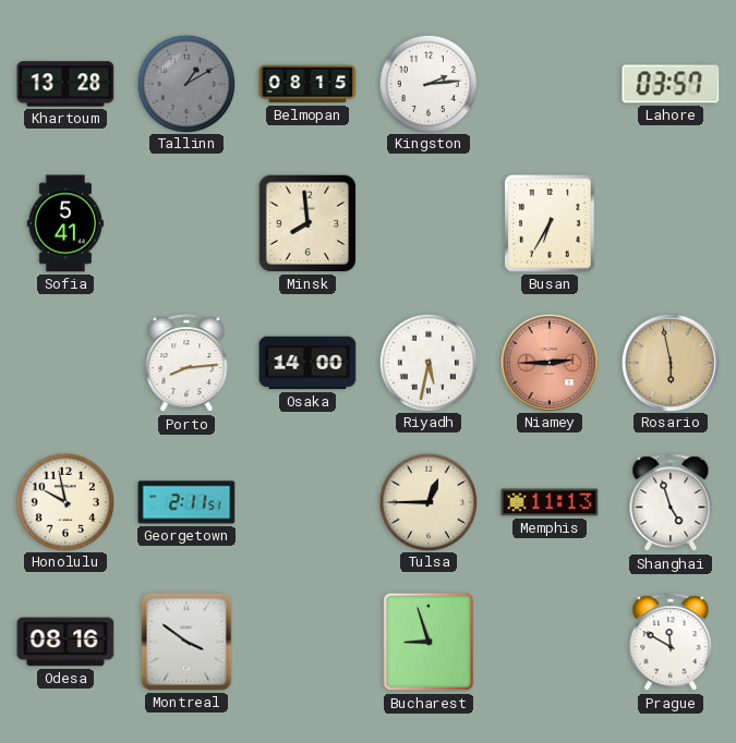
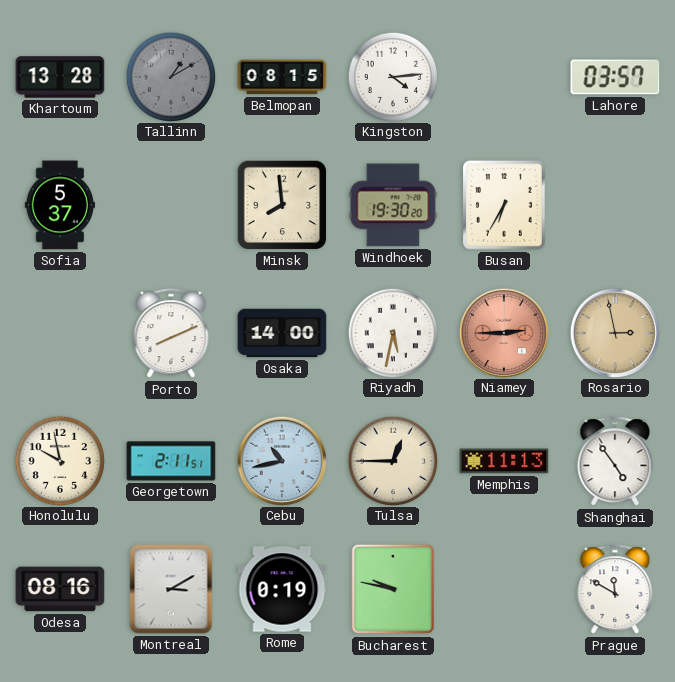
Kingston: 2:14 -> 4:14 (392, 76)
Sofia: 5:41 -> 5:37 (59, 205)
Windhoek: none -> 19:30 (393, 205)
Porto: 8:14 -> 8:11 (171, 334)
Rosario: 5:58 -> 2:58 (614, 332)
Cebu: none -> 10:43 (281, 460)
Shanghai: 4:57 -> 4:54 (615, 462)
Montreal: 3:51 -> 3:10 (171, 589)
Rome: none -> 0:19 (282, 589)
Bucharest: 8:57 -> 9:47 (393, 589)
